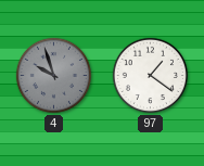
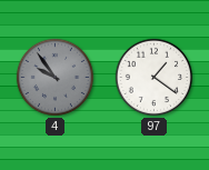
4: 9:57 -> 9:54 (54, 77)
